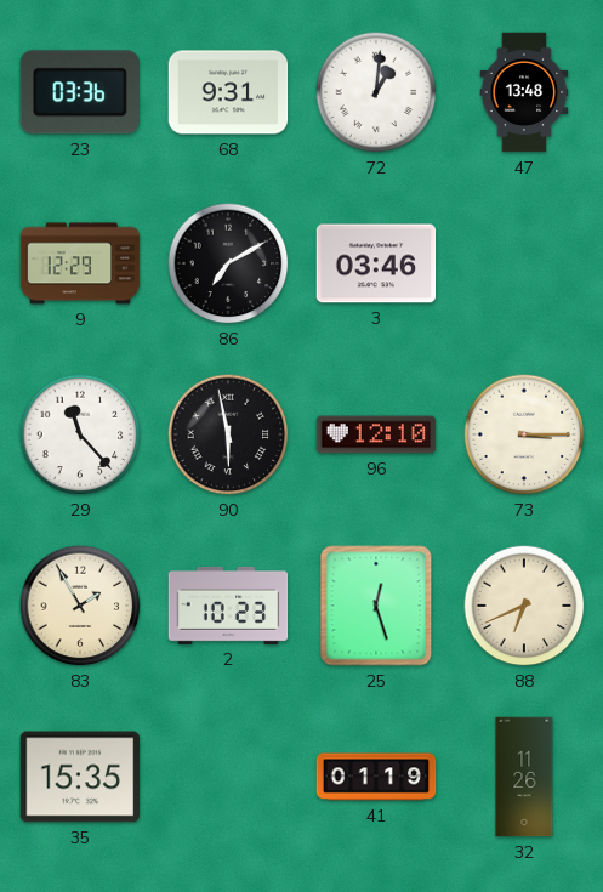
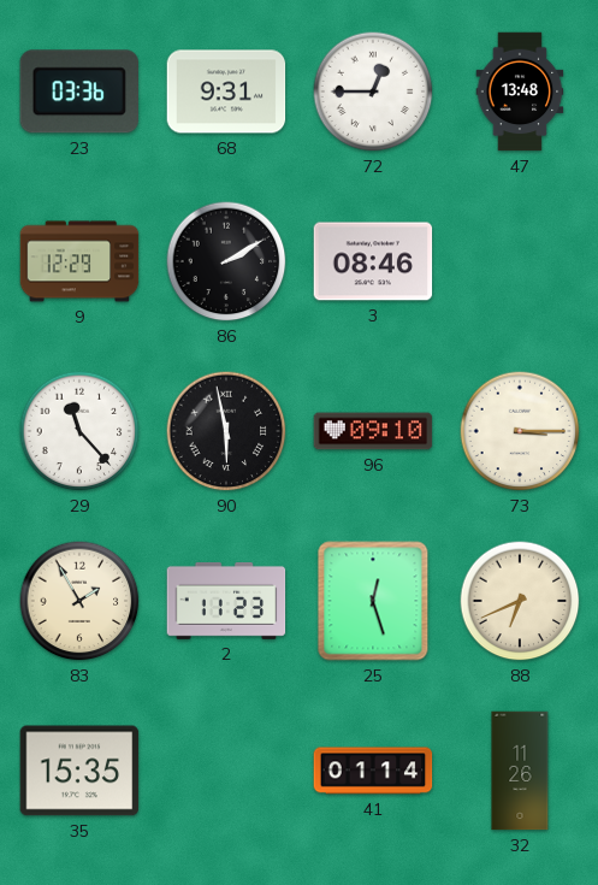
72: 1:01 -> 12:45 (373, 92)
86: 7:10 -> 2:10 (226, 261)
3: 03:46 -> 08:46 (373, 261)
96: 12:10 -> 09:10 (373, 431)
2: 10:23 -> 11:23 (226, 601)
41: 01:19 -> 01:14 (373, 771)
